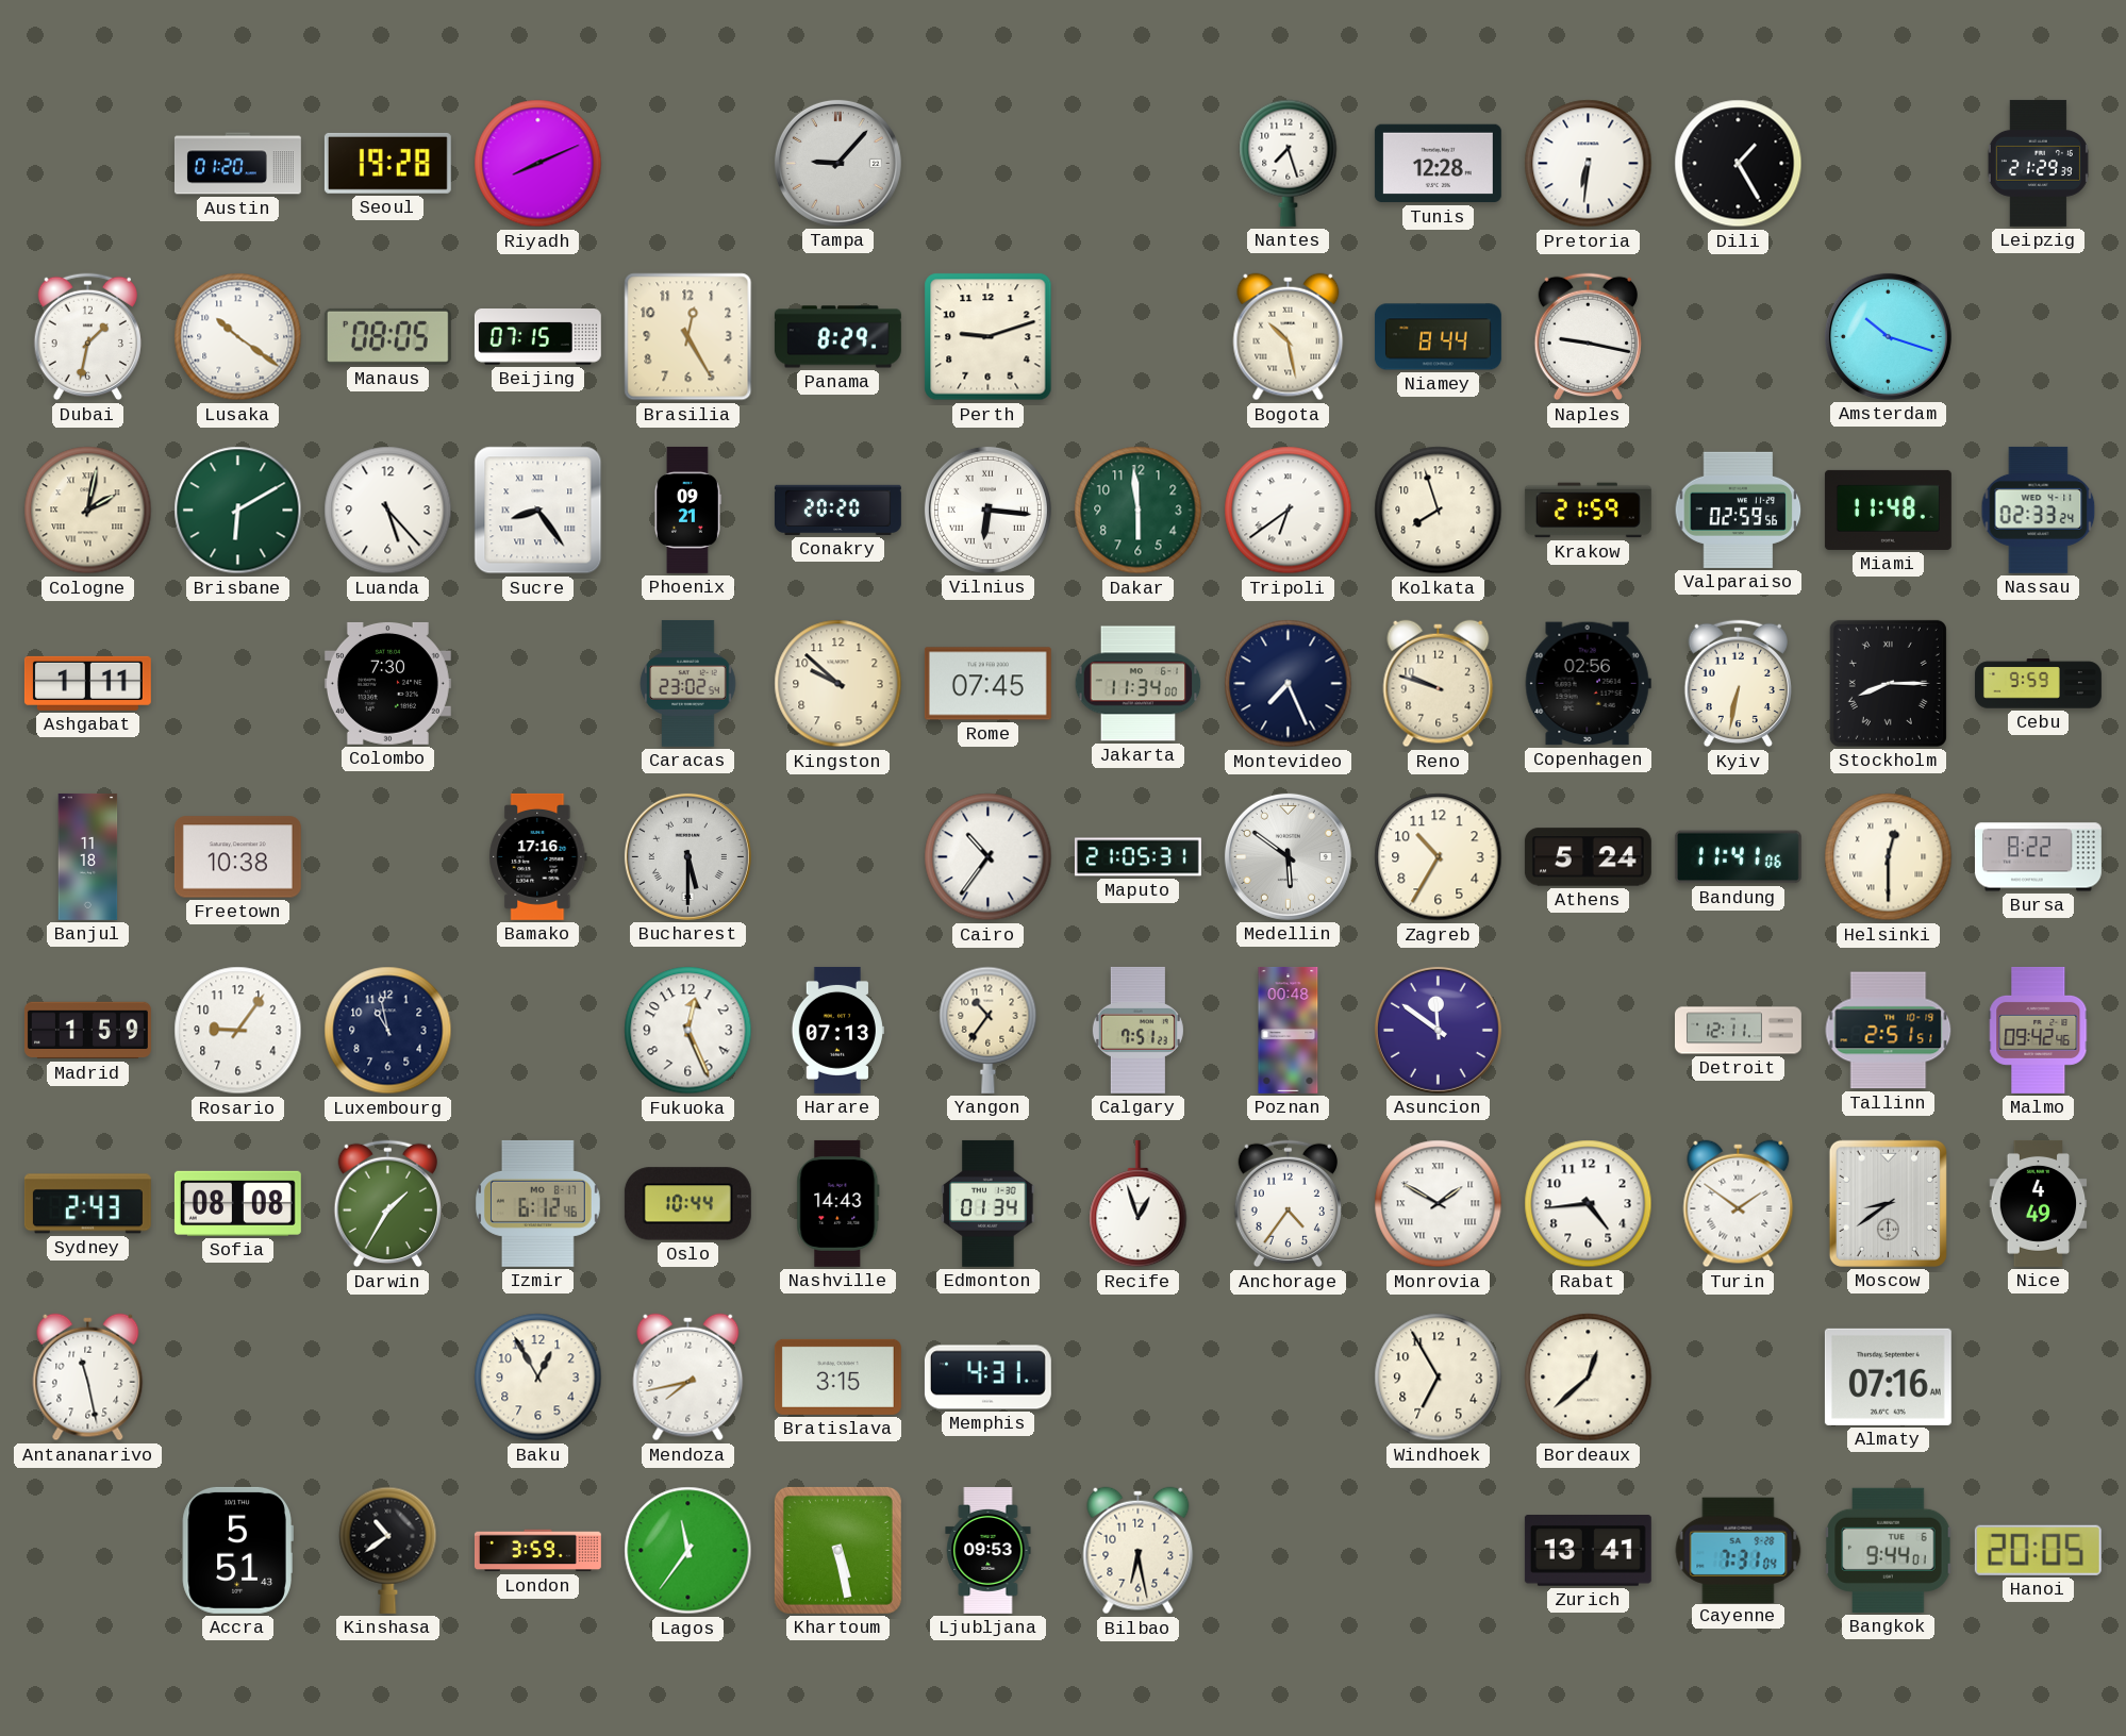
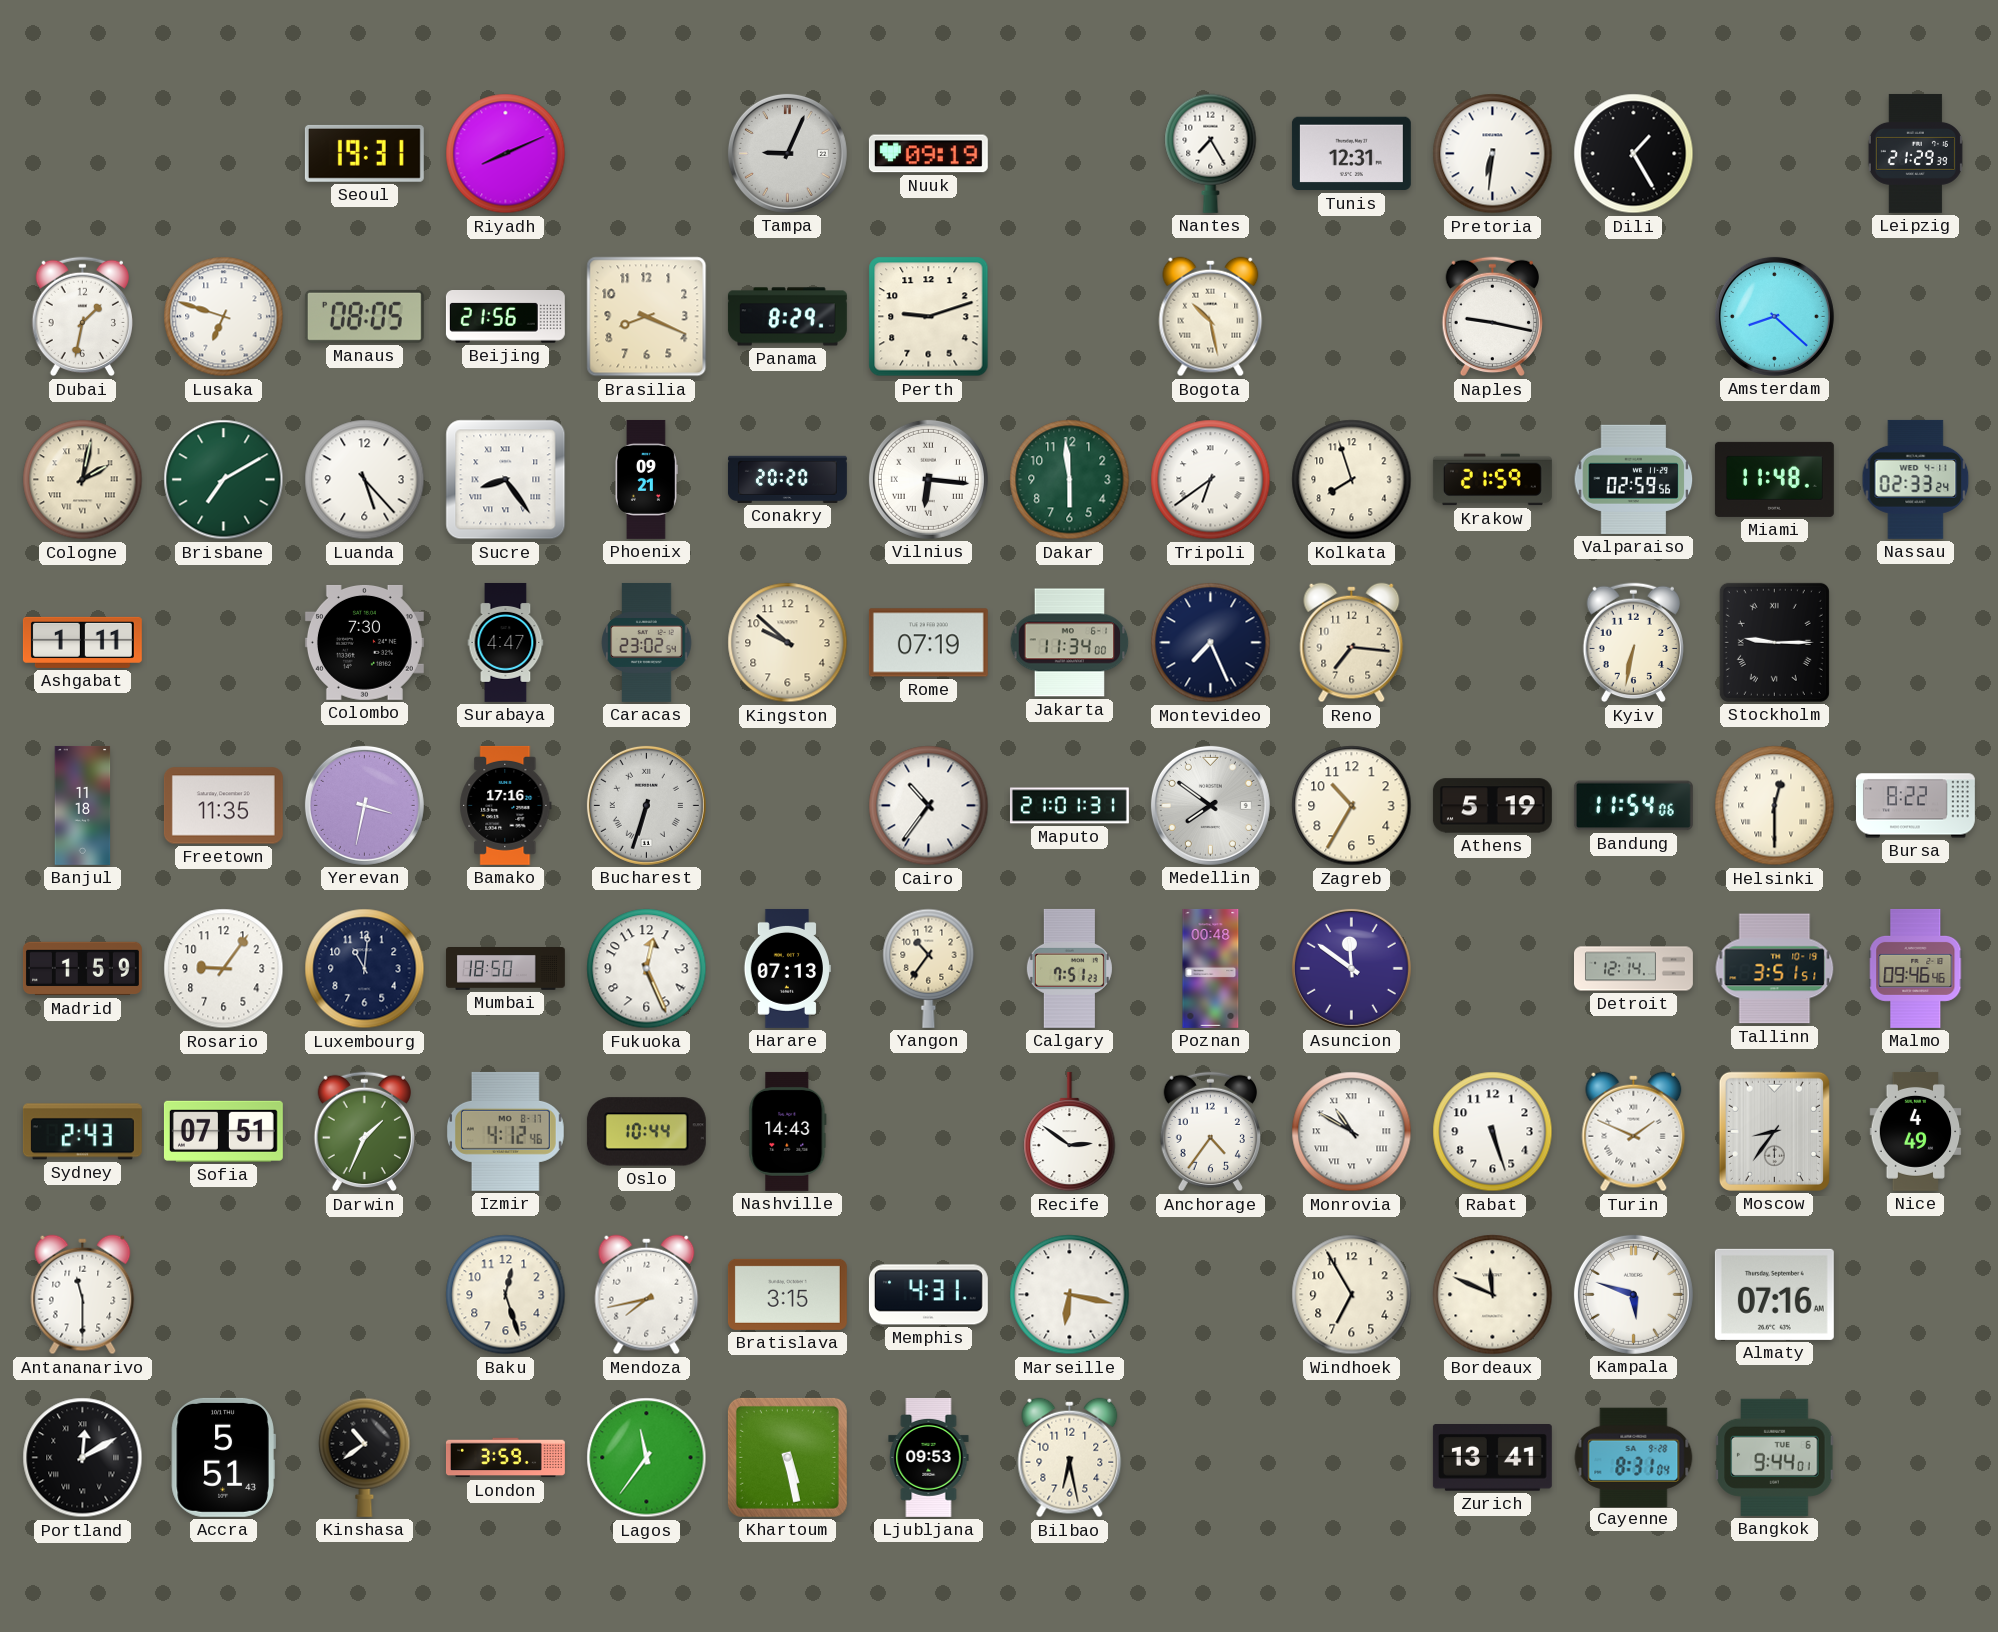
Austin: 01:20 -> none (237, 164)
Seoul: 19:28 -> 19:31 (364, 153)
Tampa: 9:07 -> 9:04 (787, 153)
Nuuk: none -> 09:19 (928, 154)
Nantes: 7:27 -> 7:25 (1211, 153)
Tunis: 12:28 -> 12:31 (1351, 154)
Lusaka: 10:21 -> 6:48 (224, 317)
Beijing: 07:15 -> 21:56 (505, 317)
Brasilia: 12:25 -> 8:19 (647, 317)
Niamey: 8:44 -> none (1438, 337)
Amsterdam: 10:18 -> 8:22 (1774, 316)
Brisbane: 6:10 -> 7:10 (224, 480)
Surabaya: none -> 4:47 (506, 642)
Rome: 07:45 -> 07:19 (928, 643)
Reno: 9:48 -> 7:16 (1352, 643)
Copenhagen: 02:56 -> none (1588, 684)
Stockholm: 8:15 -> 9:15 (1774, 642)
Cebu: 9:59 -> none (2038, 684)
Freetown: 10:38 -> 11:35 (223, 806)
Yerevan: none -> 3:32 (364, 805)
Bucharest: 5:30 -> 6:33 (646, 805)
Maputo: 21:05 -> 21:01 (1069, 806)
Medellin: 5:51 -> 7:51 (1210, 805)
Athens: 5:24 -> 5:19 (1492, 806)
Bandung: 11:41 -> 11:54 (1633, 806)
Luxembourg: 10:58 -> 11:01 (365, 969)
Mumbai: none -> 18:50 (505, 969)
Detroit: 12:11 -> 12:14 (1634, 969)
Tallinn: 2:51 -> 3:51 (1775, 969)
Malmo: 09:42 -> 09:46 (1916, 968)
Sofia: 08:08 -> 07:51 (223, 1131)
Darwin: 1:35 -> 1:34 (364, 1132)
Izmir: 6:12 -> 4:12 (505, 1131)
Edmonton: 01:34 -> none (989, 1203)
Recife: 12:57 -> 2:51 (1070, 1132)
Monrovia: 1:50 -> 10:50 (1352, 1132)
Rabat: 4:44 -> 5:27 (1493, 1132)
Turin: 1:51 -> 1:49 (1634, 1132)
Moscow: 8:39 -> 8:36 (1774, 1131)
Antananarivo: 11:28 -> 11:30 (83, 1295)
Baku: 12:55 -> 12:27 (506, 1295)
Marseille: none -> 6:17 (1070, 1295)
Bordeaux: 12:38 -> 11:49 (1493, 1295)
Kampala: none -> 5:48 (1633, 1294)
Portland: none -> 12:10 (83, 1458)
Cayenne: 7:31 -> 8:31 (1634, 1457)
Hanoi: 20:05 -> none (2038, 1550)
